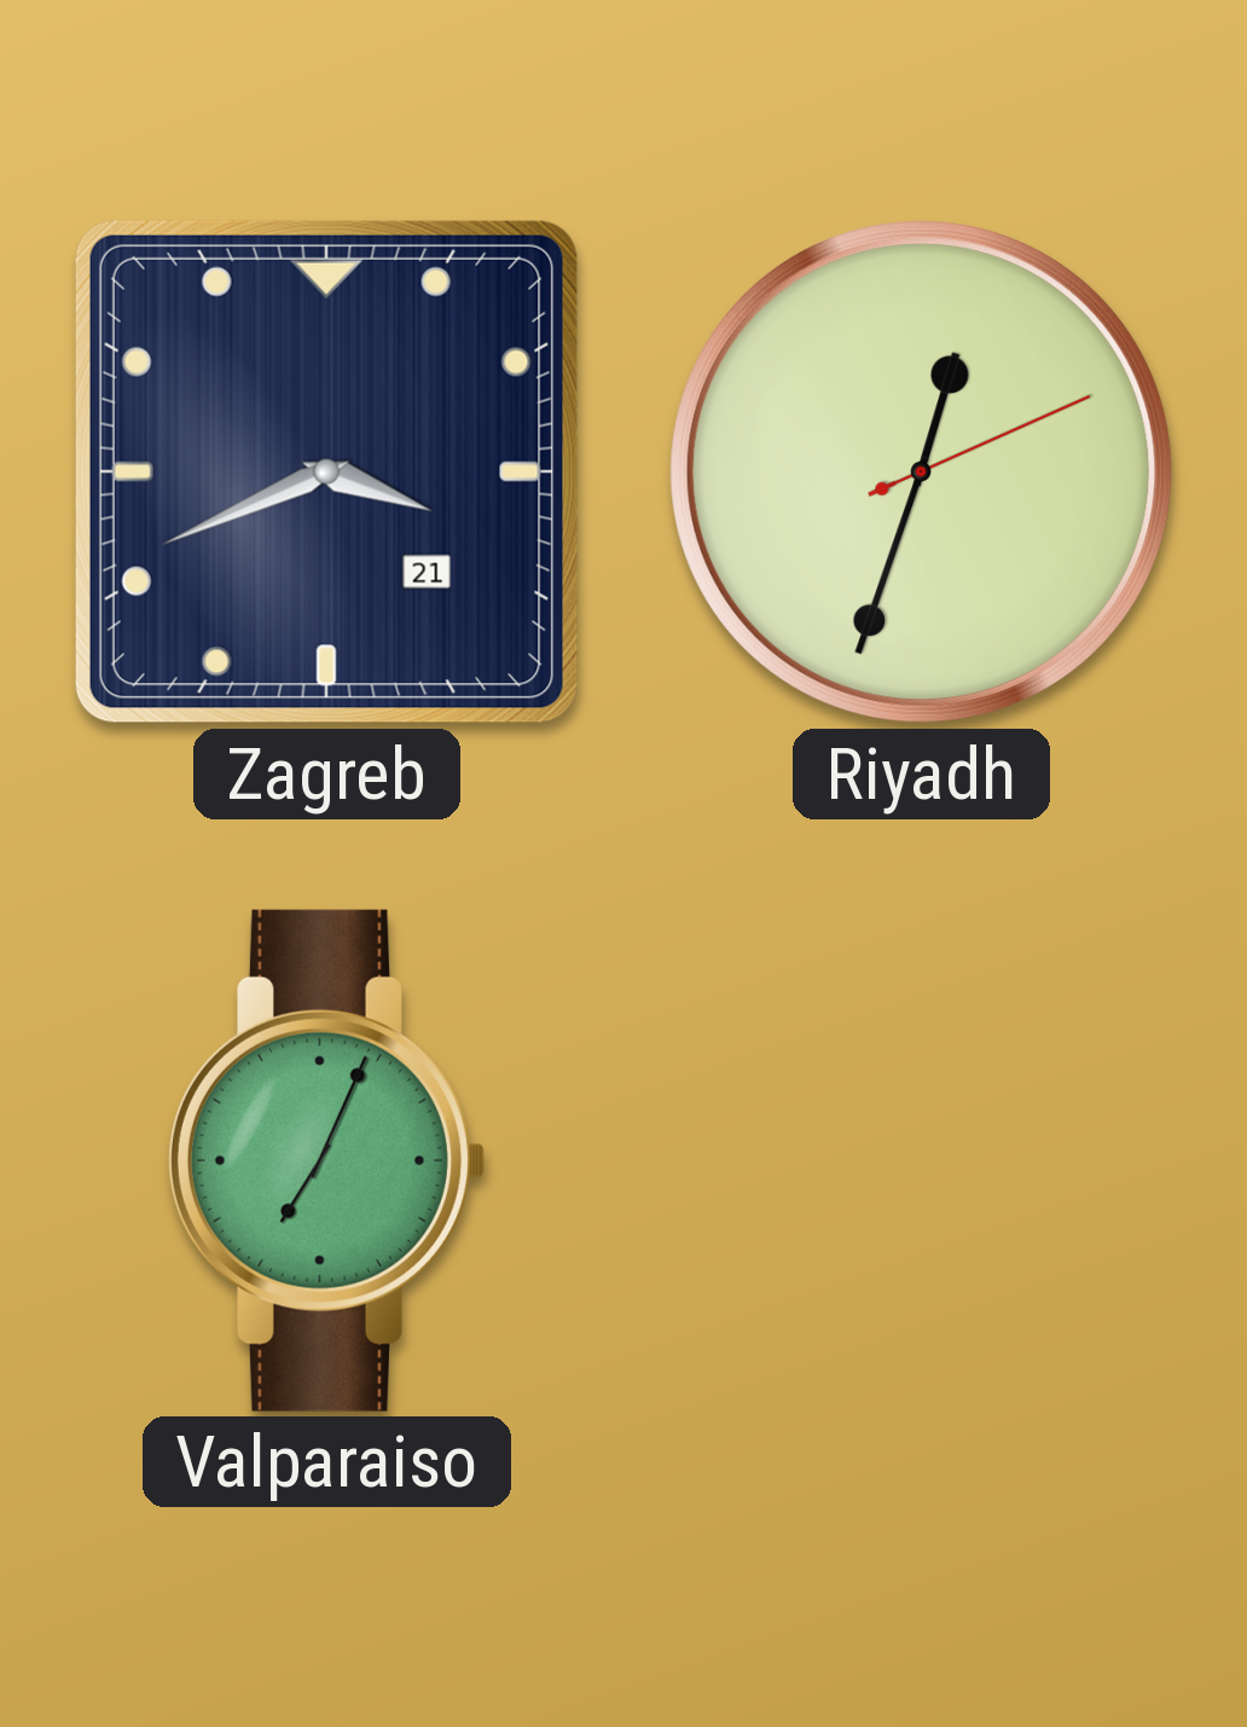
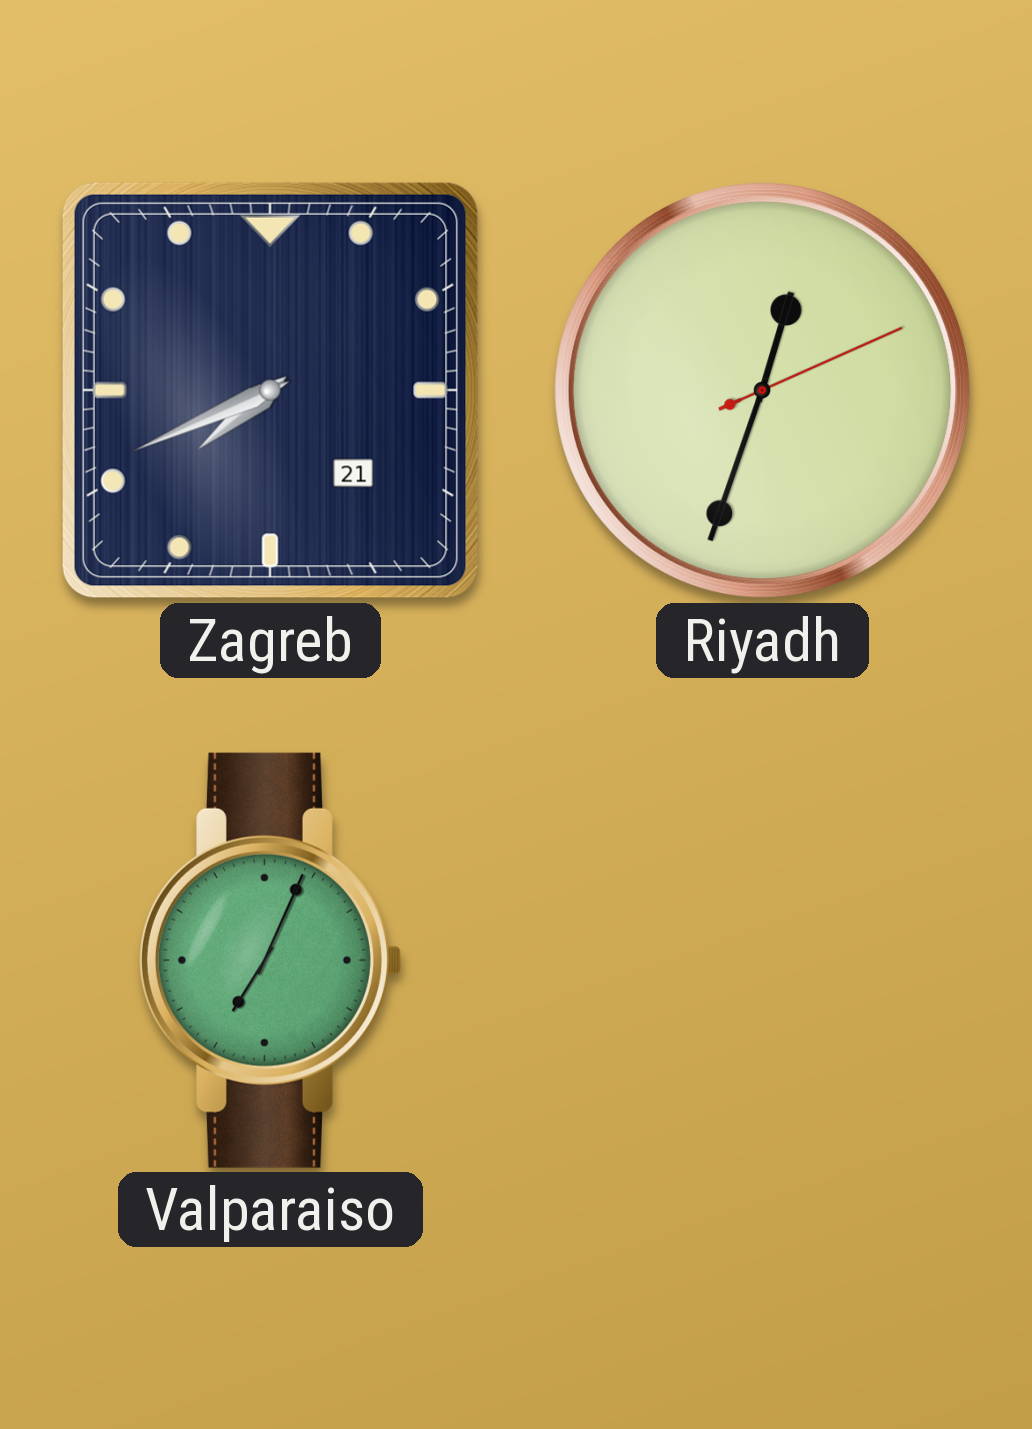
Zagreb: 3:41 -> 7:41 (270, 390)
